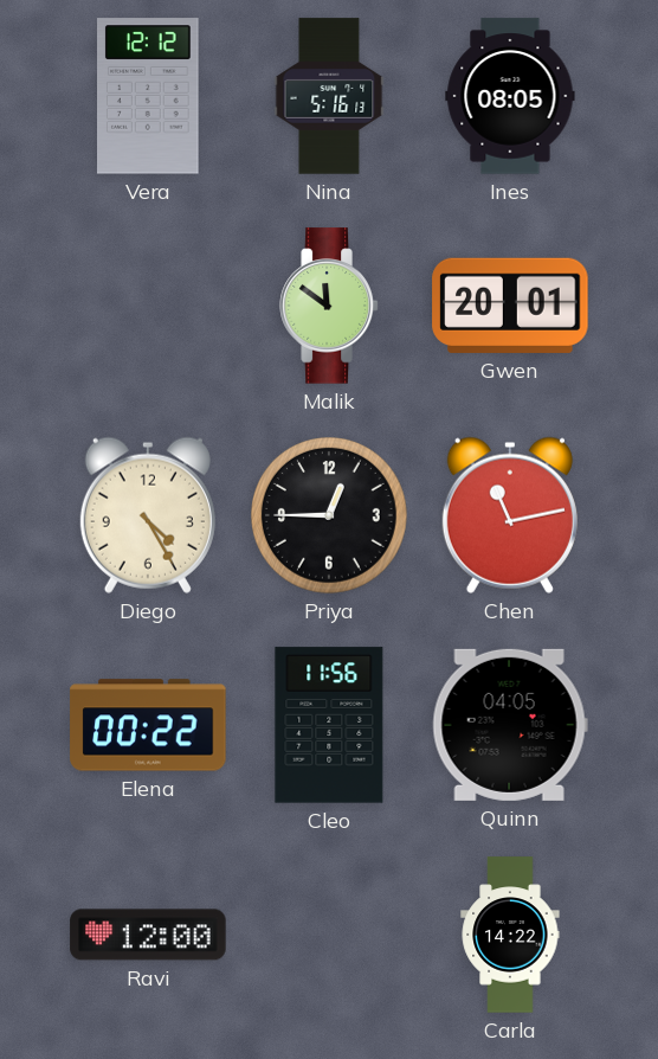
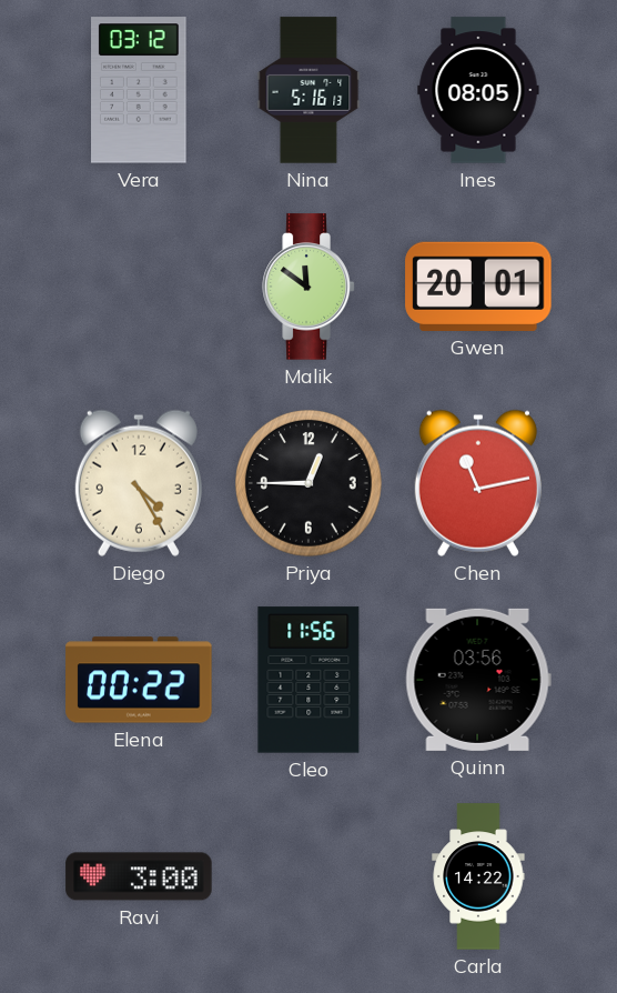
Vera: 12:12 -> 03:12 (140, 90)
Quinn: 04:05 -> 03:56 (478, 680)
Ravi: 12:00 -> 3:00 (139, 876)
